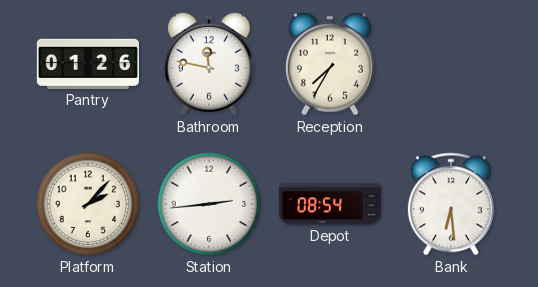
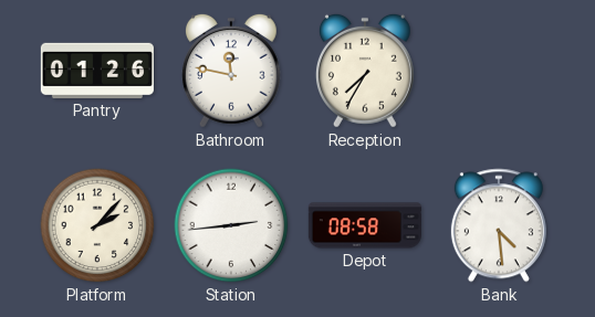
Depot: 08:54 -> 08:58 (365, 225)
Bank: 6:29 -> 4:29 (499, 225)
